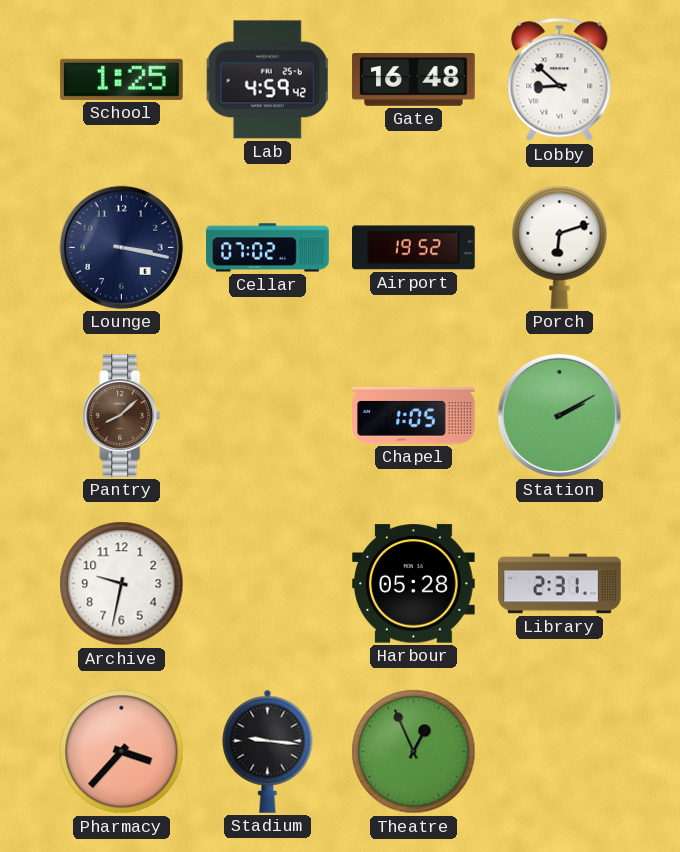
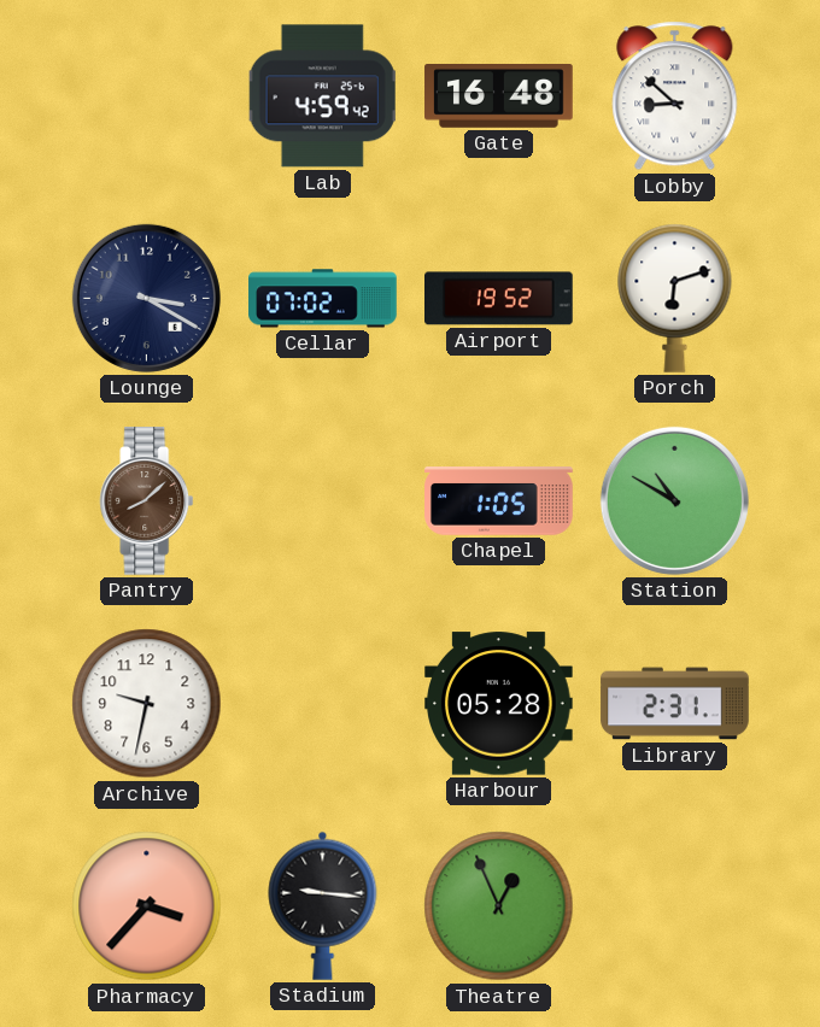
School: 1:25 -> none (122, 79)
Lounge: 3:17 -> 3:20 (146, 298)
Station: 2:10 -> 10:50 (674, 500)
